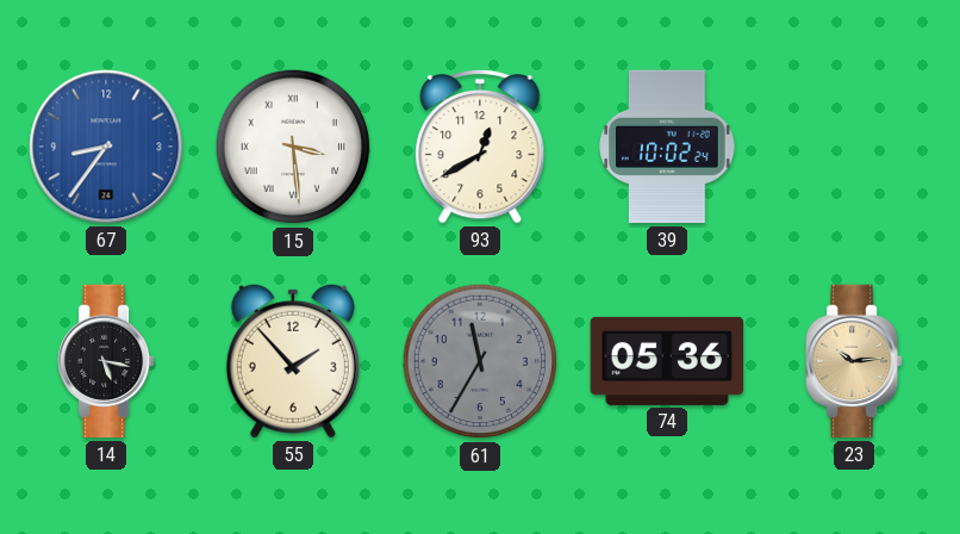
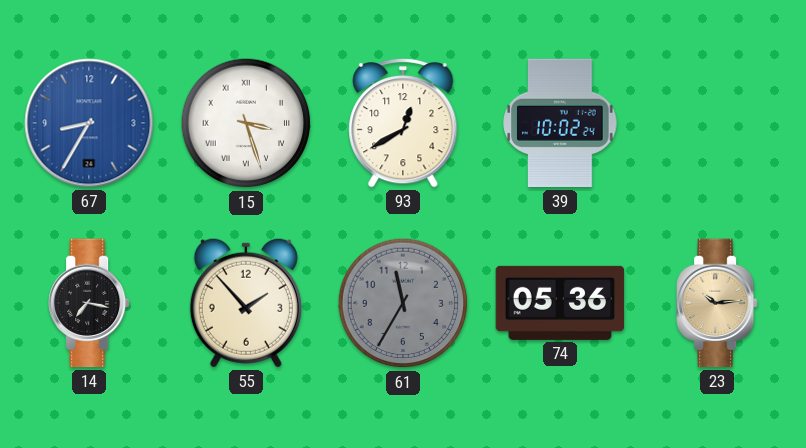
67: 8:36 -> 8:35 (89, 123)
15: 3:29 -> 3:27 (246, 123)
14: 5:17 -> 7:17 (90, 303)
